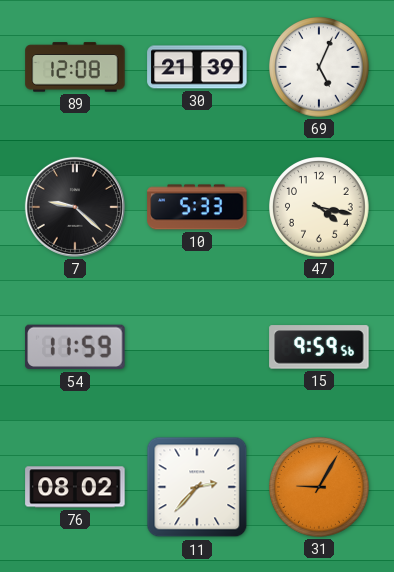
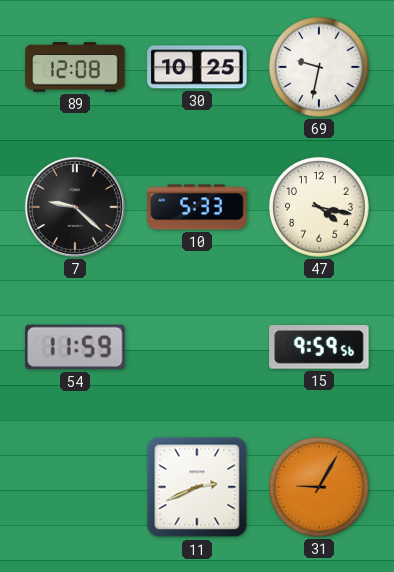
30: 21:39 -> 10:25 (197, 67)
69: 5:04 -> 9:32 (320, 68)
76: 08:02 -> none (75, 487)
11: 2:37 -> 2:41 (197, 487)
